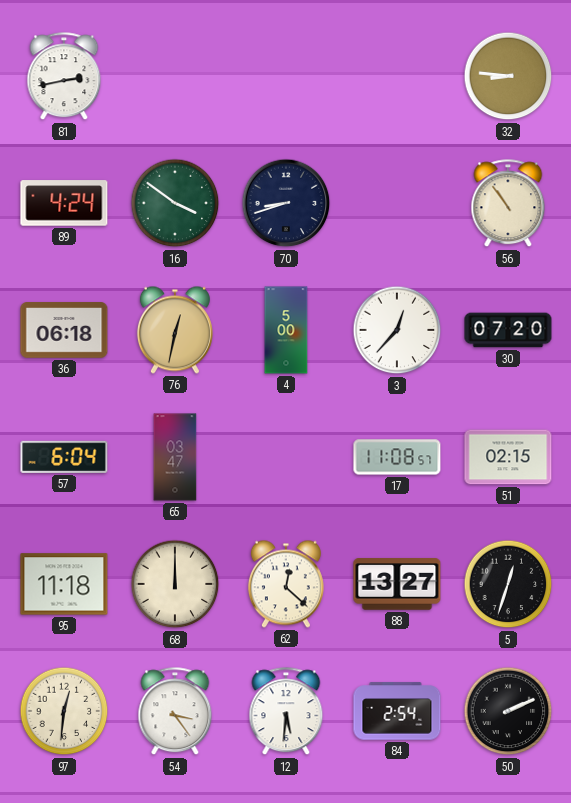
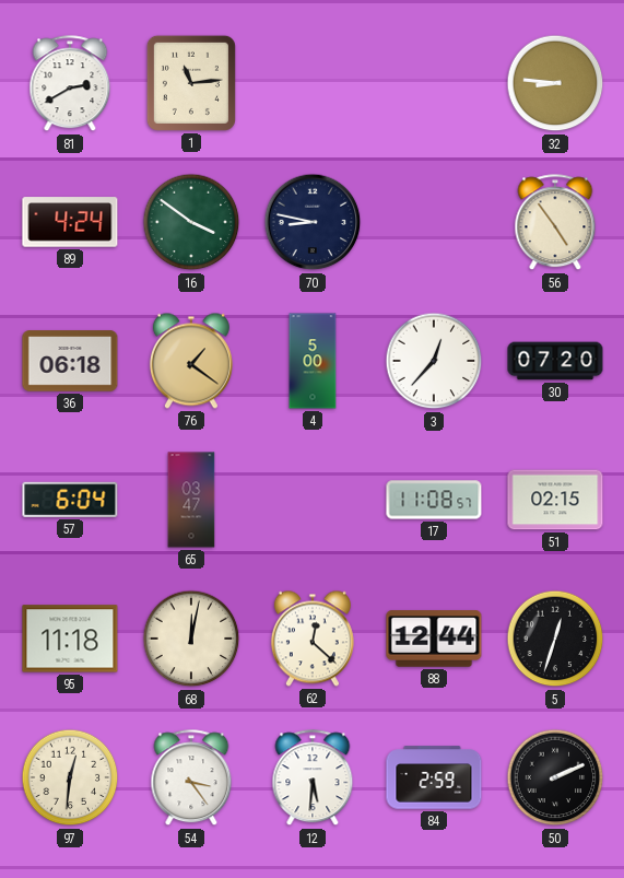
81: 2:43 -> 2:40 (70, 84)
1: none -> 11:14 (191, 83)
70: 8:42 -> 8:47 (313, 222)
56: 10:54 -> 4:54 (555, 223)
76: 12:32 -> 1:21 (191, 361)
68: 12:00 -> 12:02 (191, 639)
88: 13:27 -> 12:44 (434, 639)
84: 2:54 -> 2:59 (434, 777)
